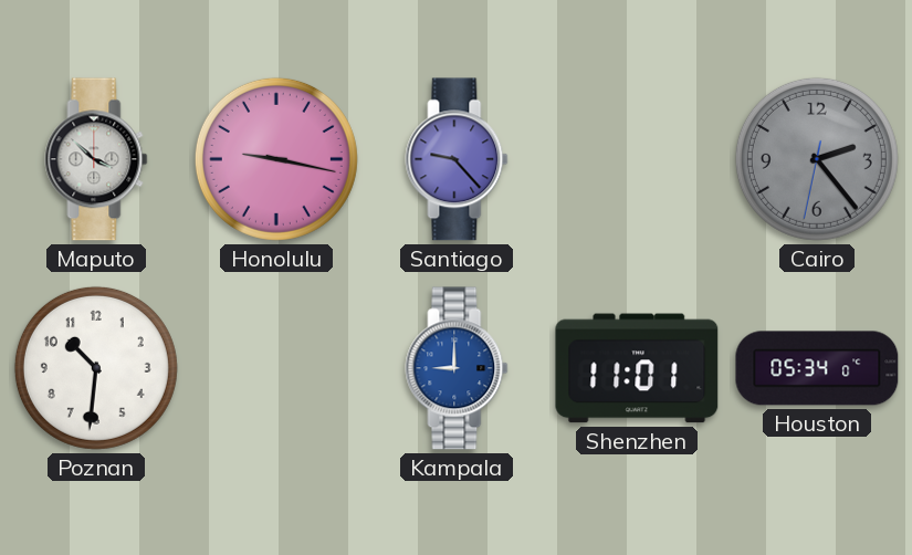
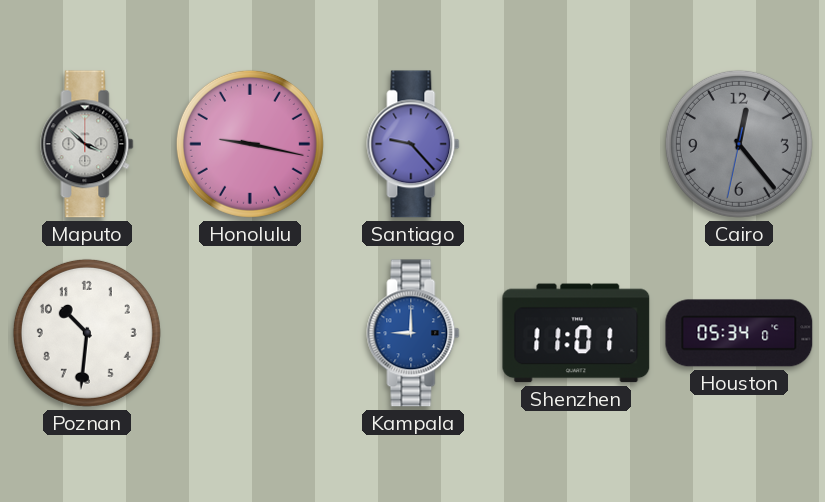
Cairo: 2:23 -> 12:23 (739, 144)
